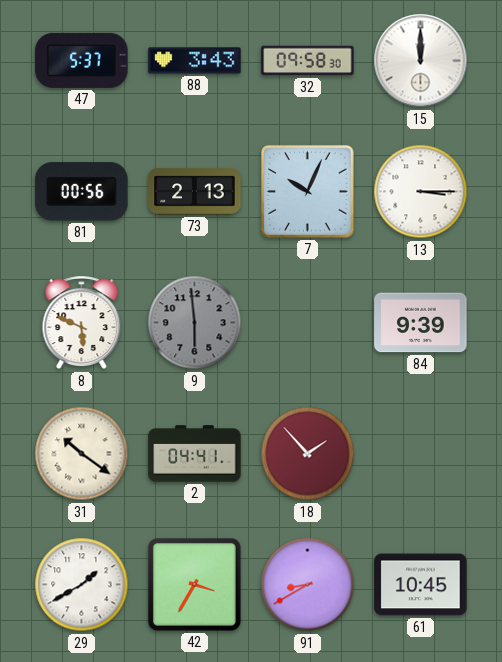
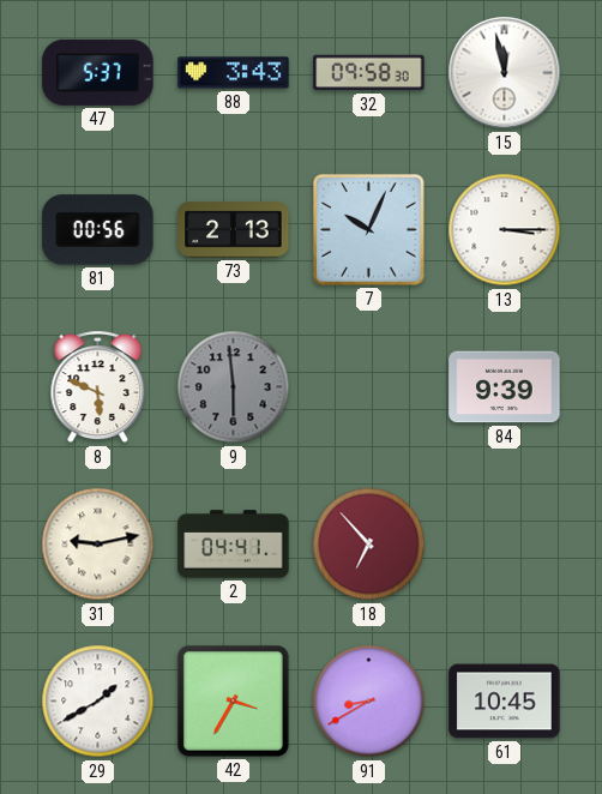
15: 12:00 -> 11:58 (505, 73)
31: 10:21 -> 9:13 (98, 545)
18: 1:53 -> 6:53 (369, 545)
